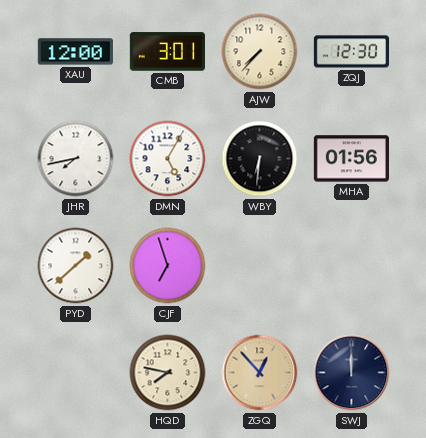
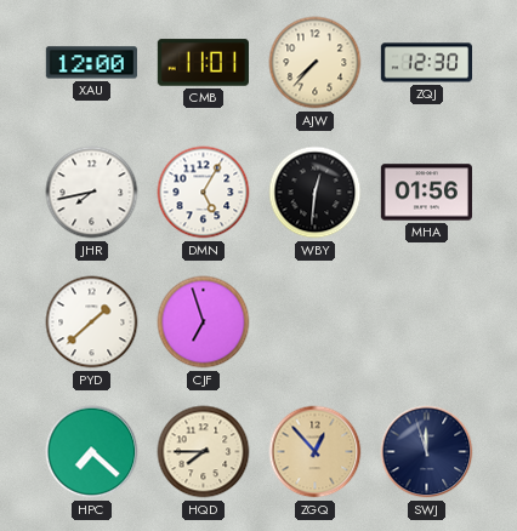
CMB: 3:01 -> 11:01 (203, 63)
WBY: 6:31 -> 12:31 (316, 193)
HPC: none -> 7:22 (92, 452)
HQD: 7:47 -> 7:45 (204, 452)
SWJ: 12:00 -> 11:57 (427, 452)
